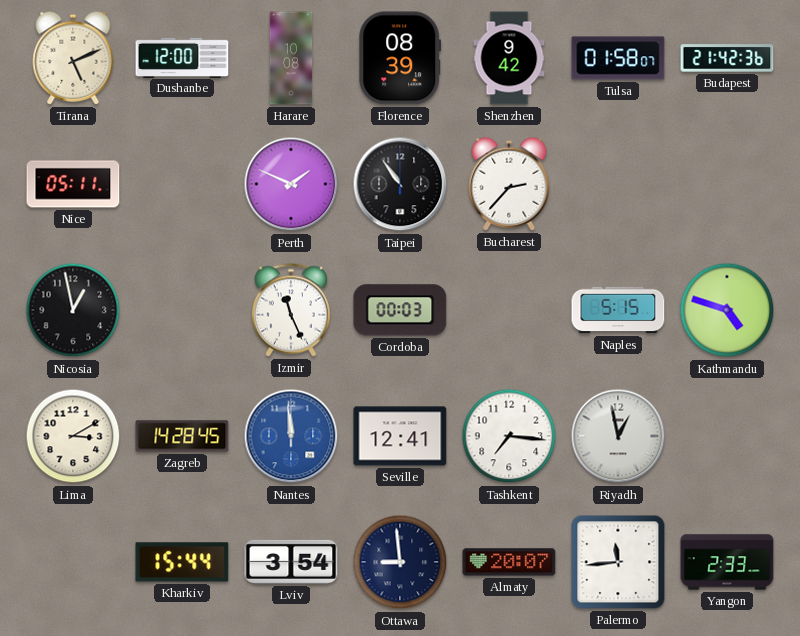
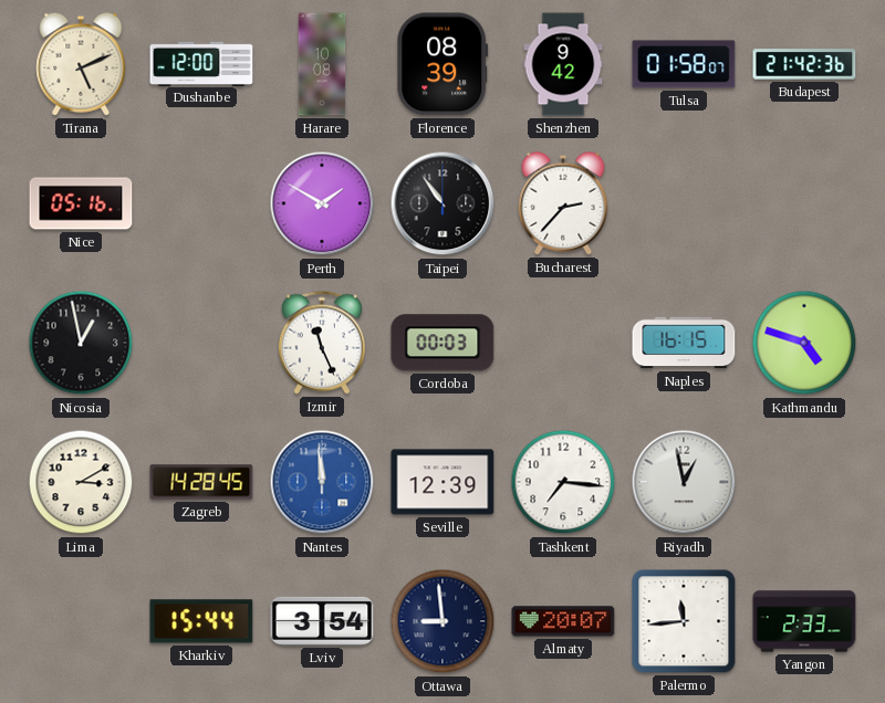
Nice: 05:11 -> 05:16 (81, 203)
Perth: 1:49 -> 1:50 (322, 203)
Naples: 5:15 -> 16:15 (684, 343)
Seville: 12:41 -> 12:39 (442, 482)
